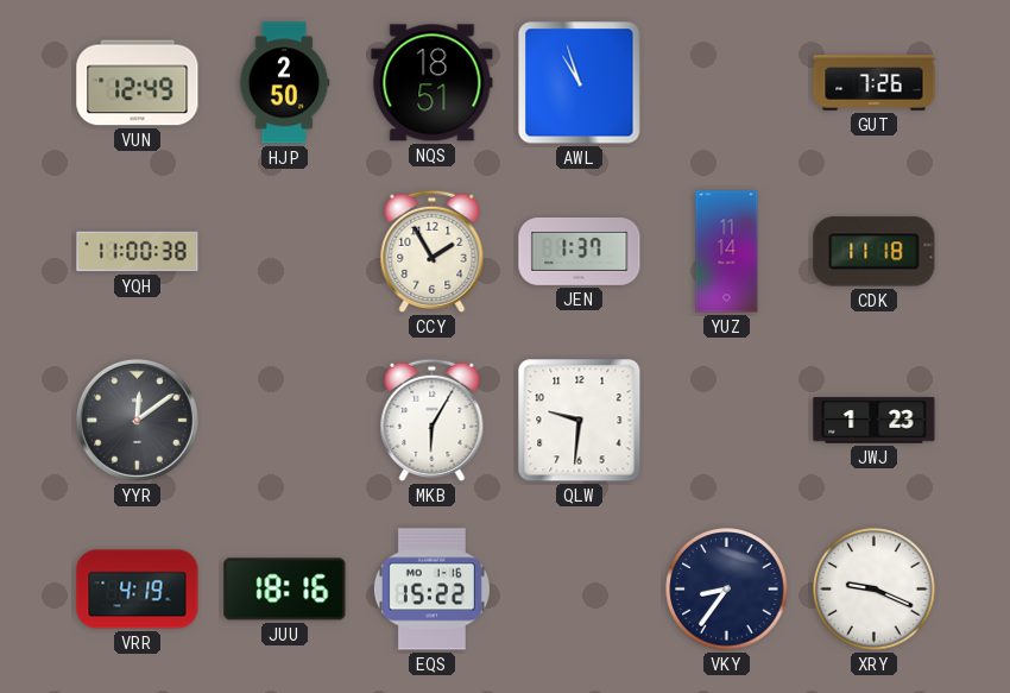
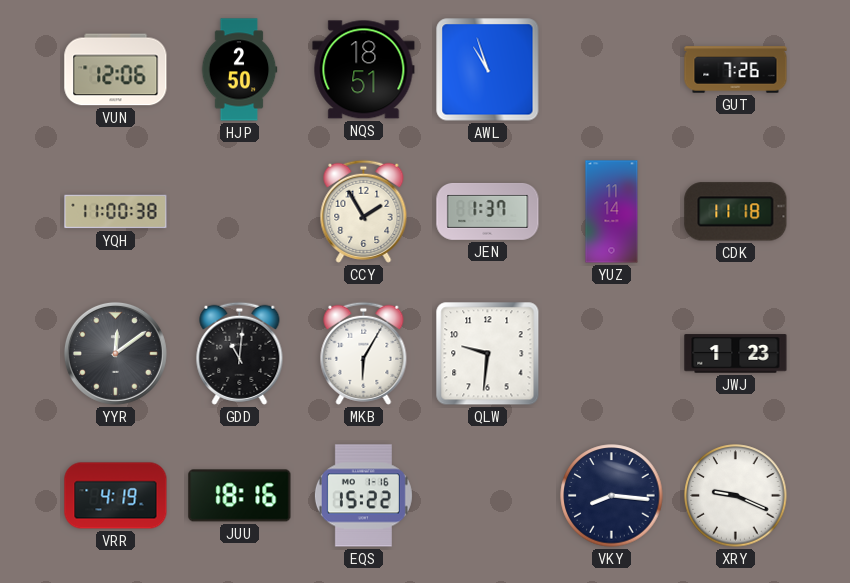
VUN: 12:49 -> 12:06 (116, 70)
GDD: none -> 11:01 (240, 353)
VKY: 8:36 -> 8:16 (612, 496)
